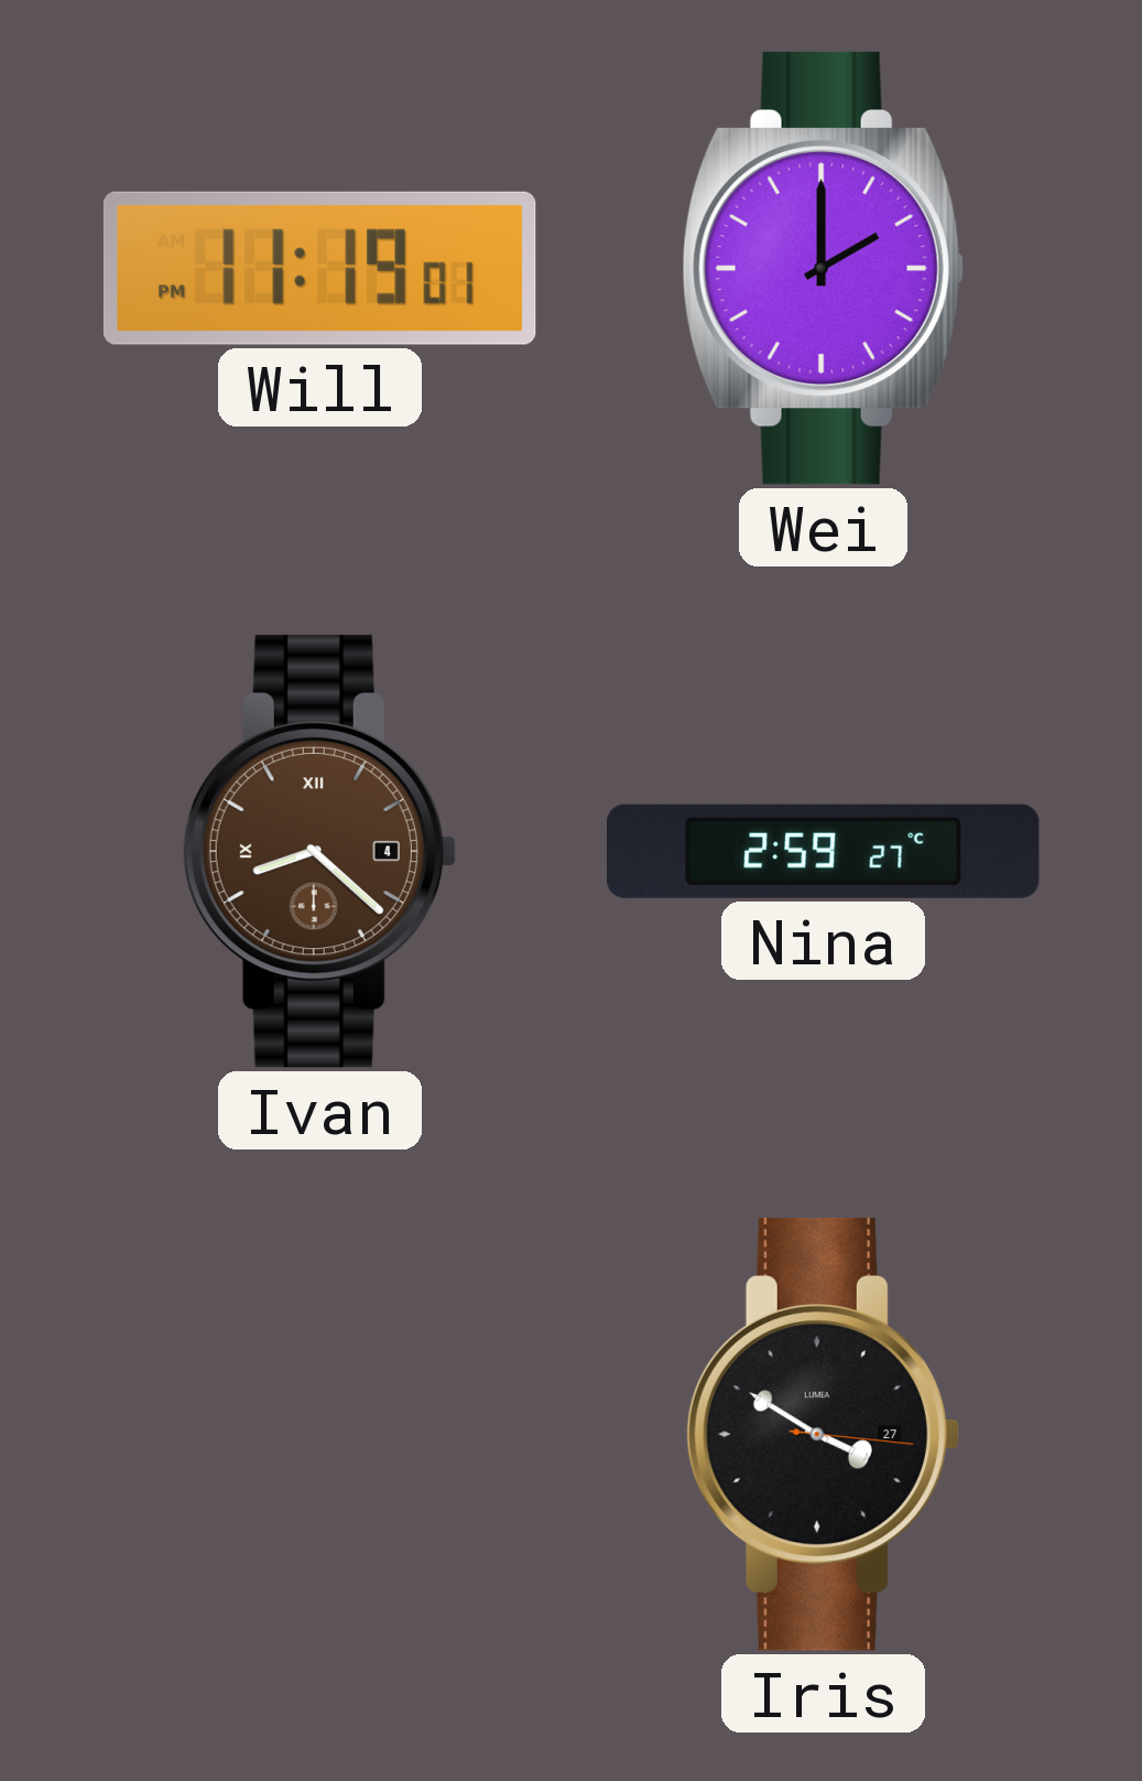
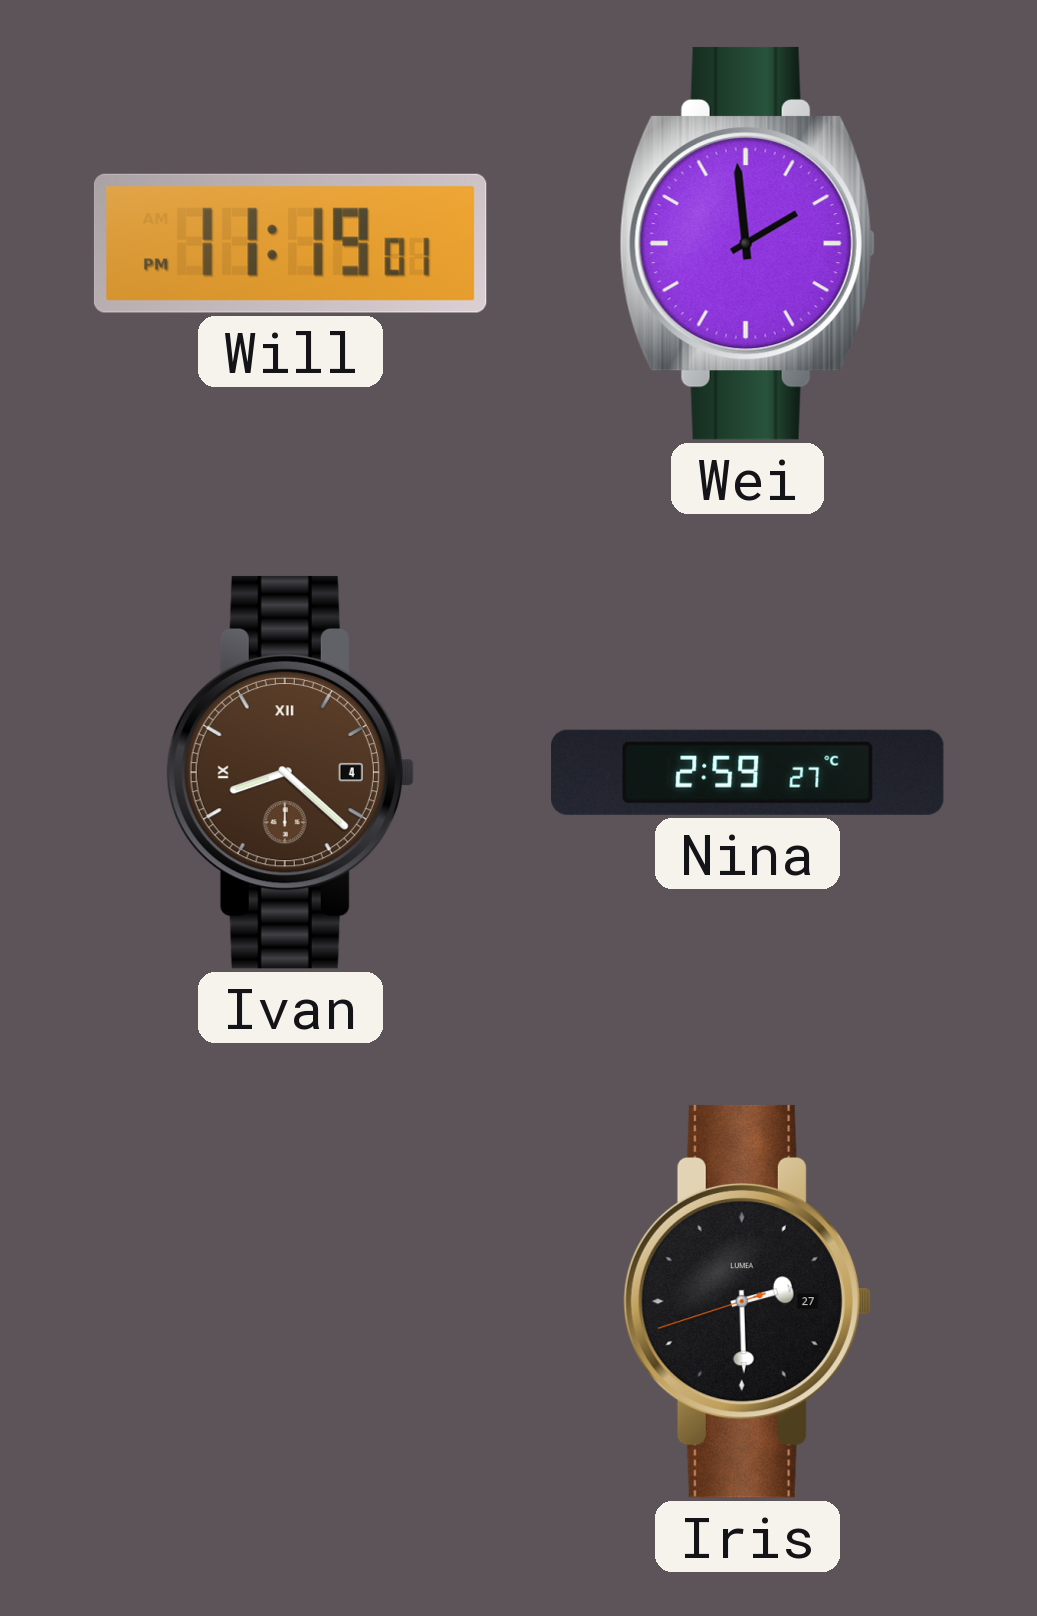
Wei: 2:00 -> 1:59 (747, 243)
Iris: 3:50 -> 2:29 (747, 1301)
